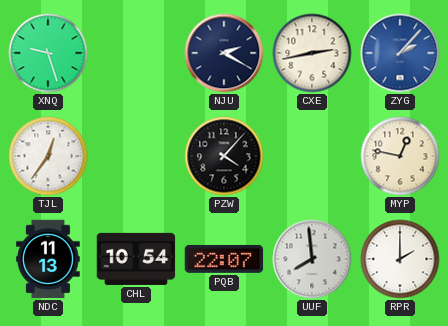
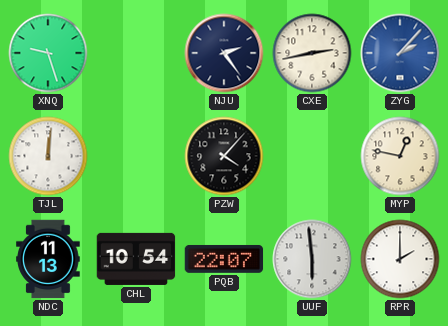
NJU: 2:20 -> 2:24 (224, 53)
TJL: 12:36 -> 12:01 (48, 156)
UUF: 7:59 -> 5:59 (312, 259)
